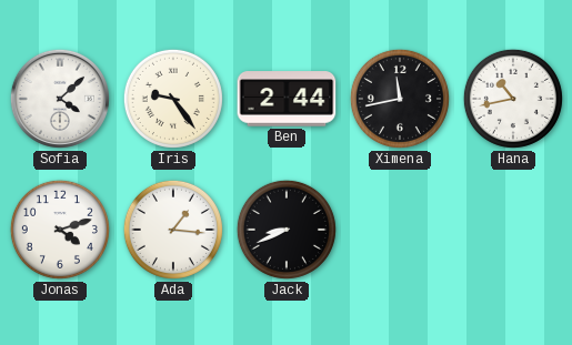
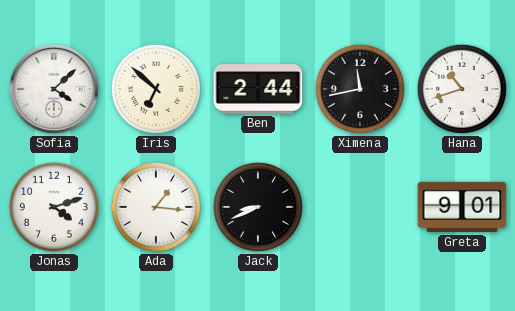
Iris: 9:24 -> 6:52 (156, 89)
Hana: 10:43 -> 10:42 (462, 89)
Greta: none -> 9:01 (462, 207)
